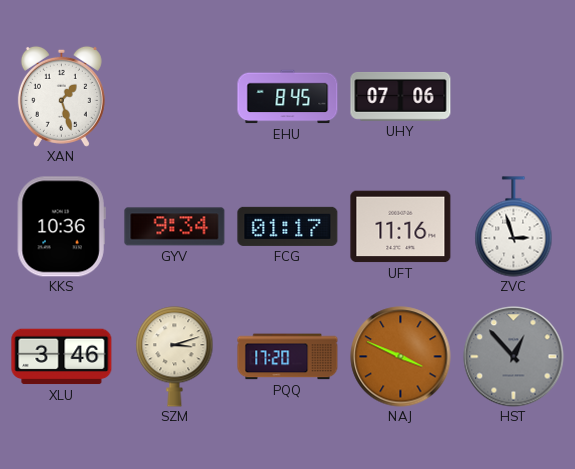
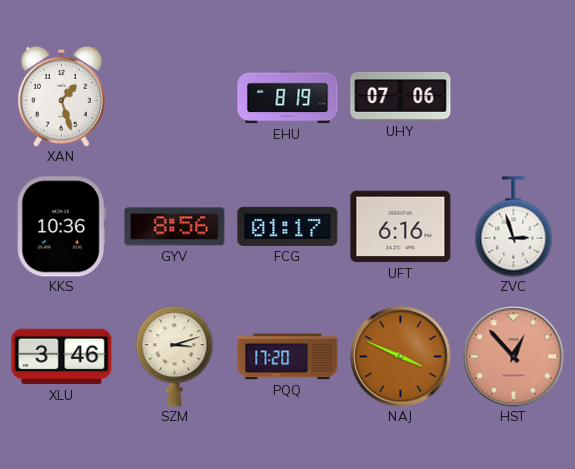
EHU: 8:45 -> 8:19 (288, 97)
GYV: 9:34 -> 8:56 (175, 227)
UFT: 11:16 -> 6:16 (401, 227)
HST dial: grey -> salmon (514, 357)
